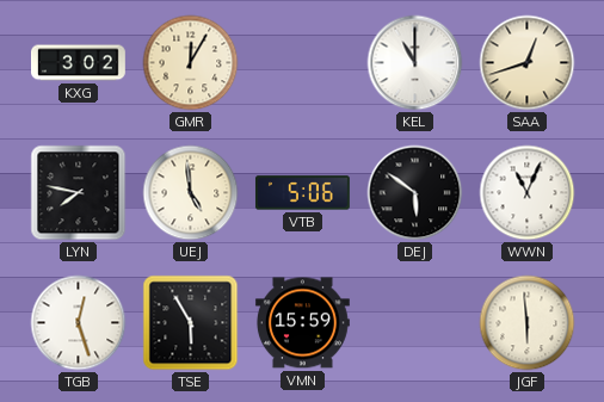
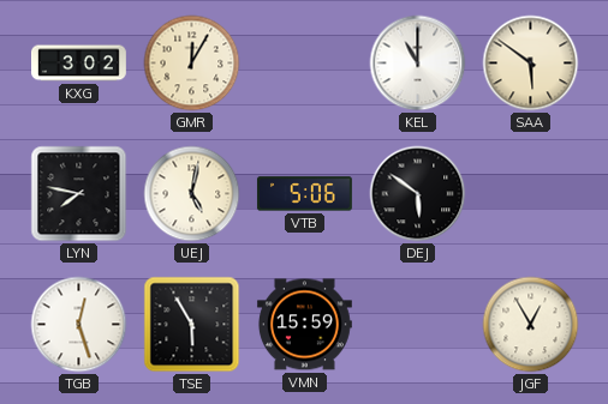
SAA: 12:42 -> 5:51 (531, 64)
UEJ: 4:59 -> 5:02 (192, 194)
WWN: 11:04 -> none (528, 193)
JGF: 5:59 -> 12:55 (531, 325)
